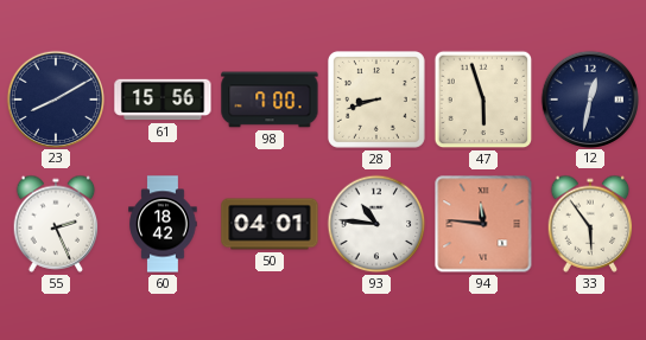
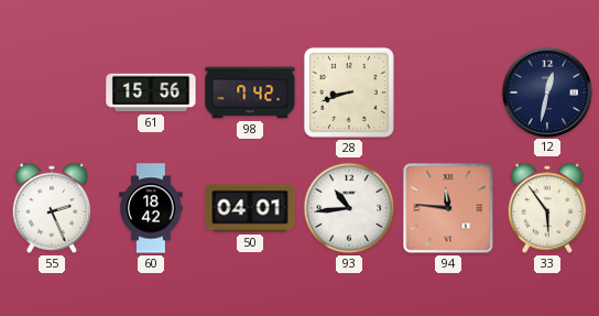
23: 8:10 -> none (55, 98)
98: 7:00 -> 7:42 (250, 92)
47: 5:57 -> none (483, 100)
93: 10:46 -> 10:44 (349, 208)
